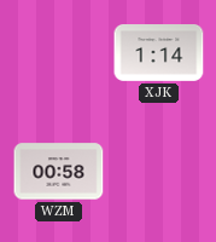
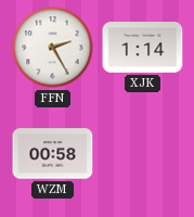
FFN: none -> 2:25 (53, 48)
